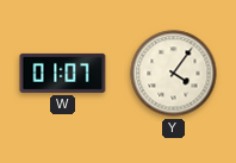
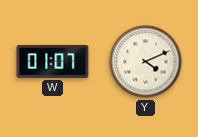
Y: 4:06 -> 4:11 (146, 62)
